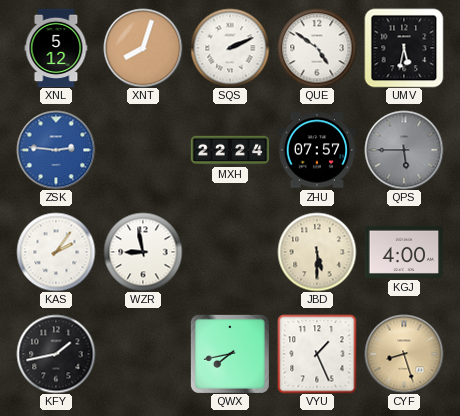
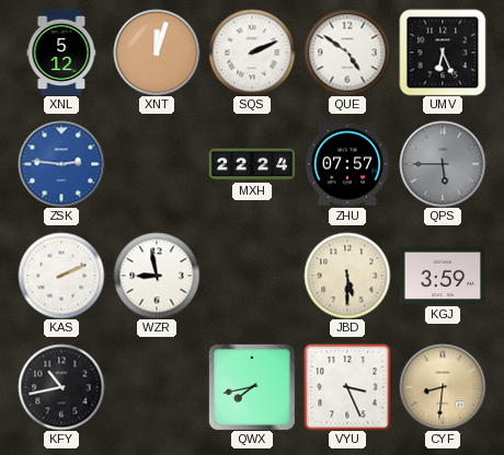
XNT: 8:03 -> 12:03 (157, 52)
UMV: 5:32 -> 6:26 (443, 52)
KAS: 2:06 -> 2:11 (61, 276)
KGJ: 4:00 -> 3:59 (443, 276)
KFY: 1:43 -> 10:43 (61, 387)
VYU: 1:26 -> 3:26 (347, 387)
CYF: 8:27 -> 8:31 (443, 387)
